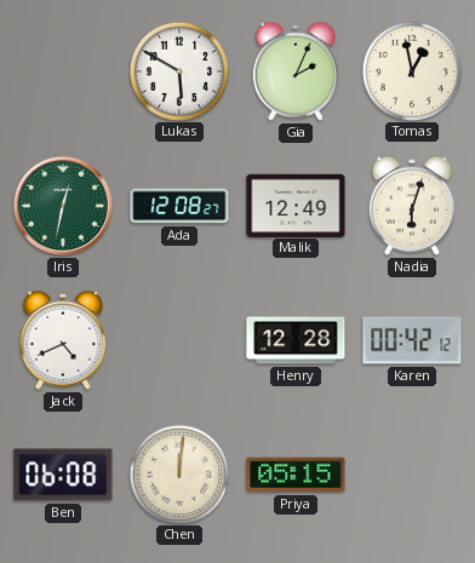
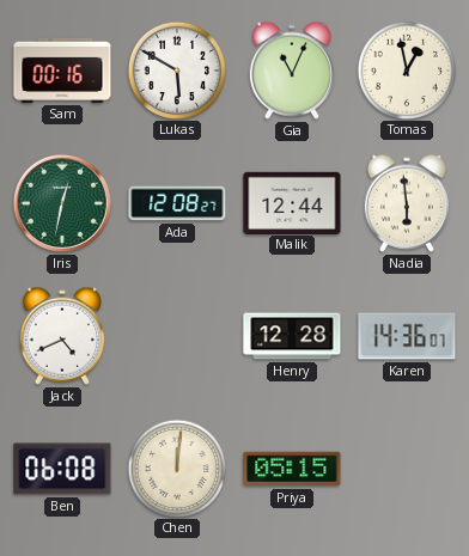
Sam: none -> 00:16 (62, 71)
Gia: 2:04 -> 11:04 (292, 71)
Malik: 12:49 -> 12:44 (292, 202)
Nadia: 6:03 -> 5:59 (407, 203)
Karen: 00:42 -> 14:36 (407, 336)
